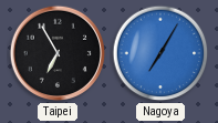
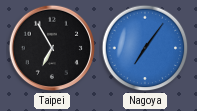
Nagoya: 7:05 -> 7:06 (145, 48)
